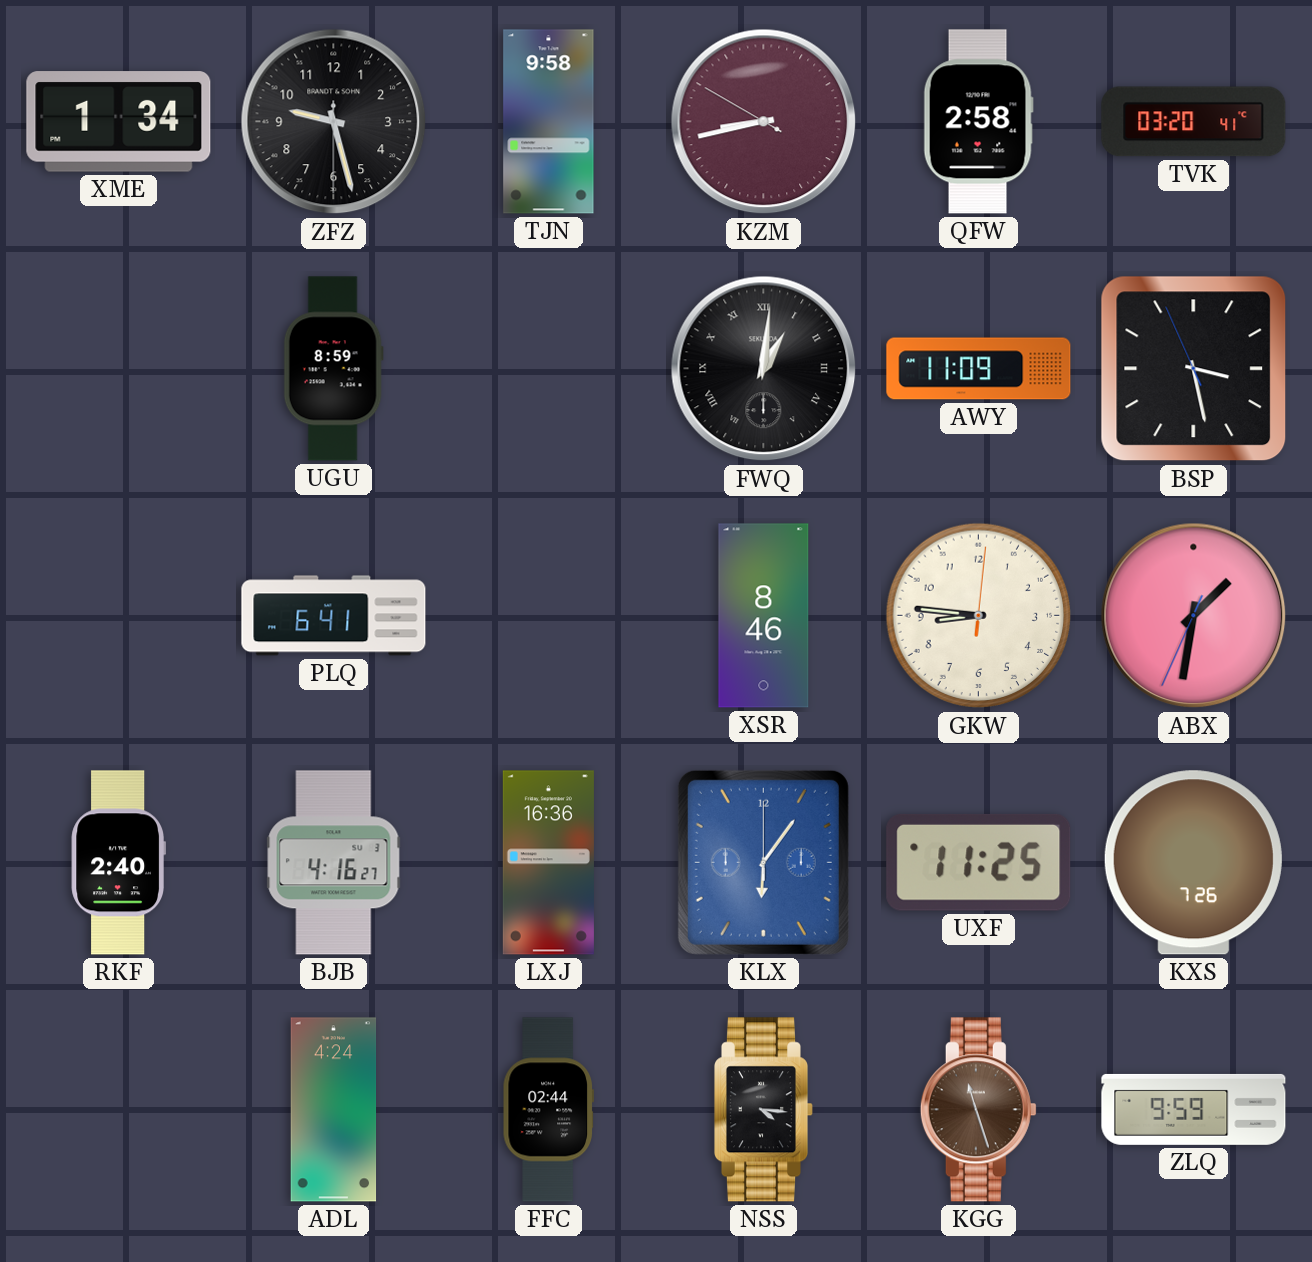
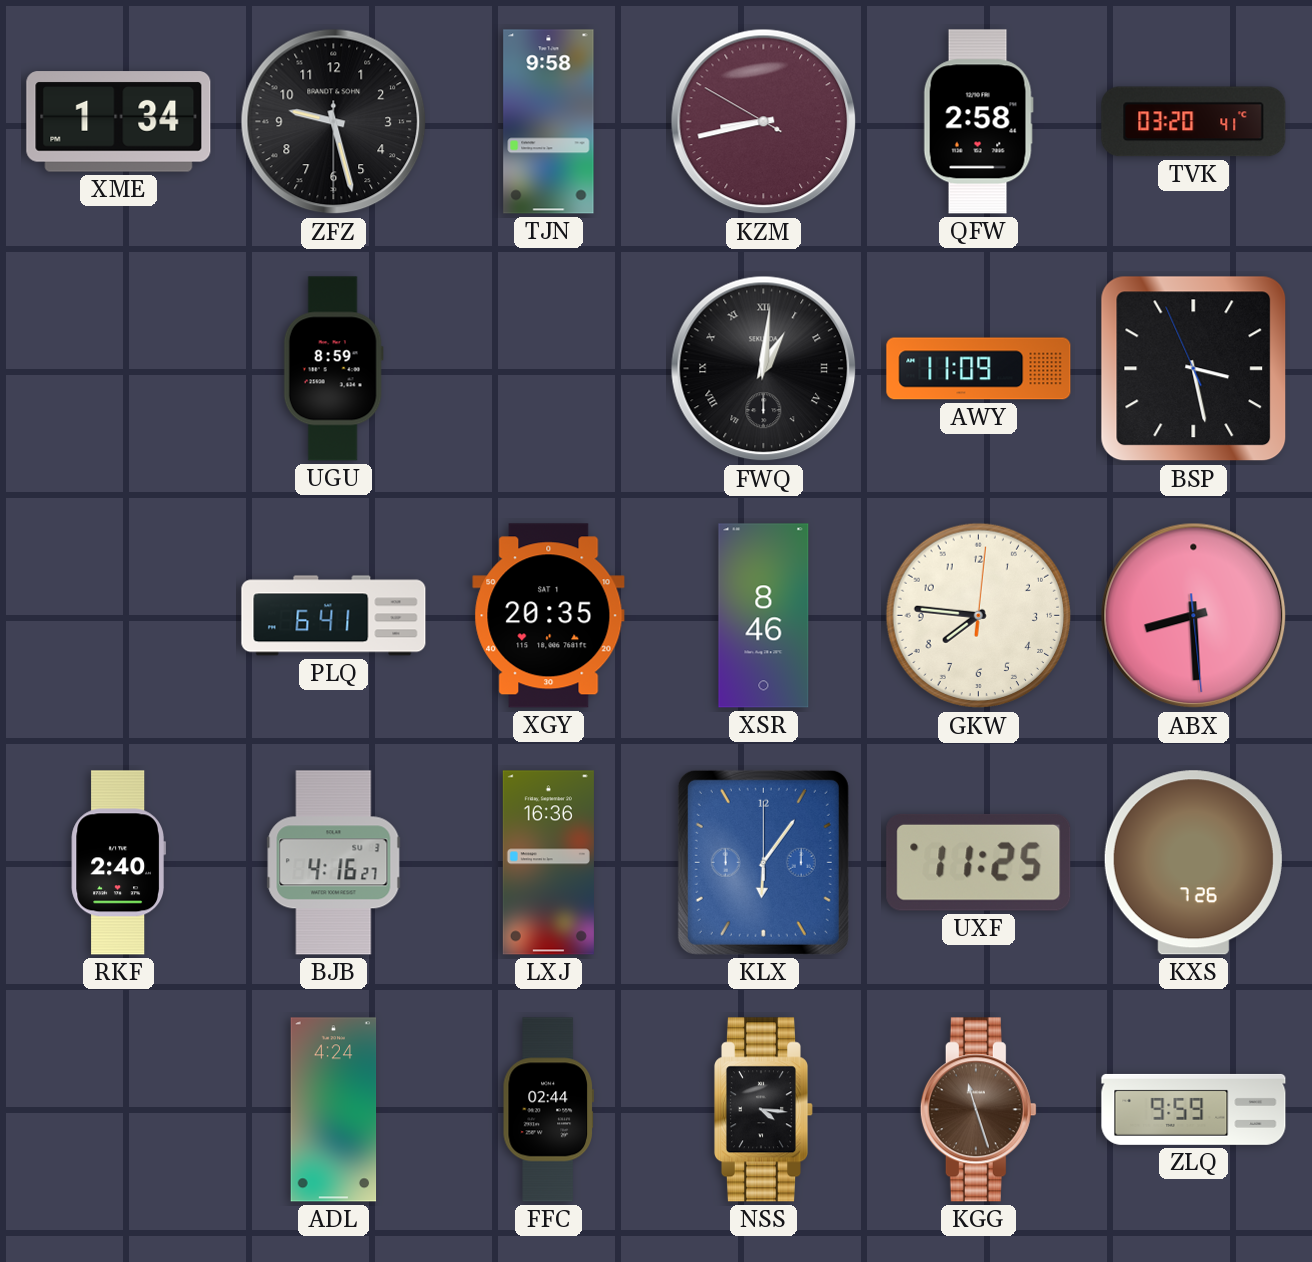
XGY: none -> 20:35 (549, 616)
GKW: 8:46 -> 7:46 (979, 616)
ABX: 1:31 -> 8:29 (1194, 616)
